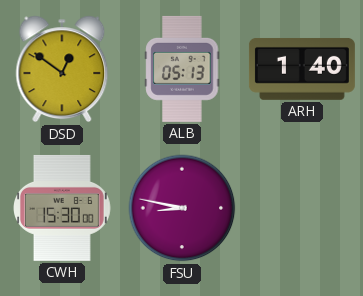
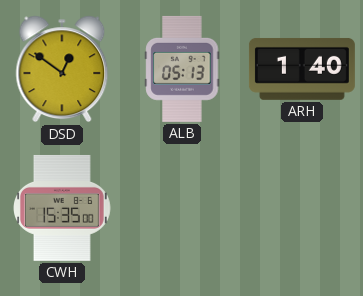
CWH: 15:30 -> 15:35 (63, 208)
FSU: 8:47 -> none (182, 208)
